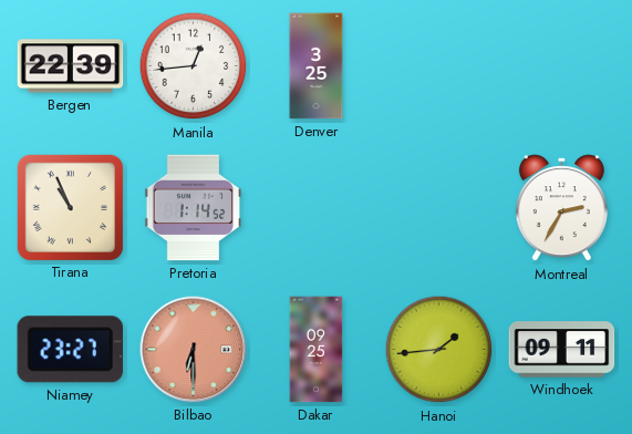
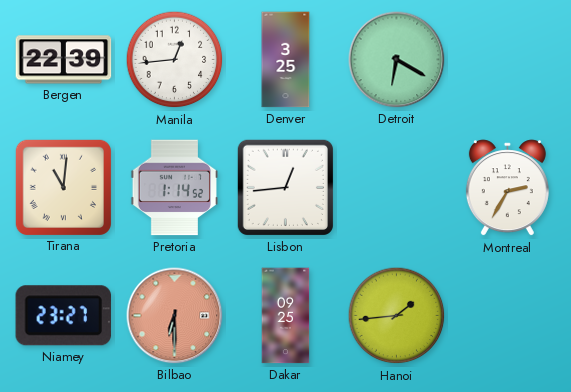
Detroit: none -> 6:20 (397, 60)
Tirana: 10:56 -> 11:01 (63, 187)
Lisbon: none -> 12:44 (285, 187)
Windhoek: 09:11 -> none (562, 350)
